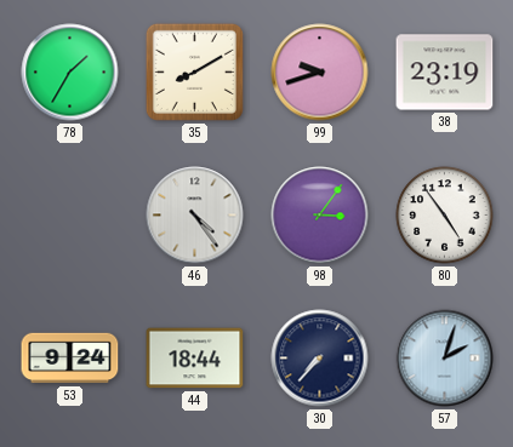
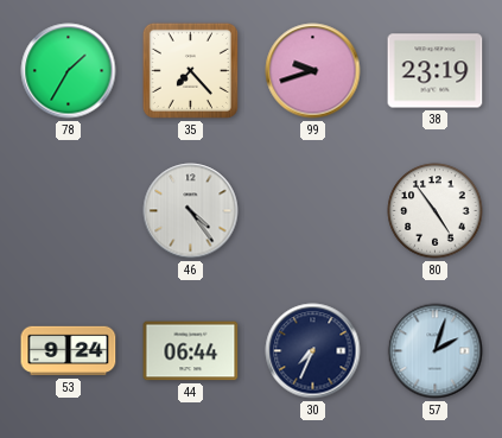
35: 8:10 -> 7:23 (190, 70)
98: 3:06 -> none (320, 216)
44: 18:44 -> 06:44 (191, 351)
30: 7:37 -> 7:34 (313, 351)
